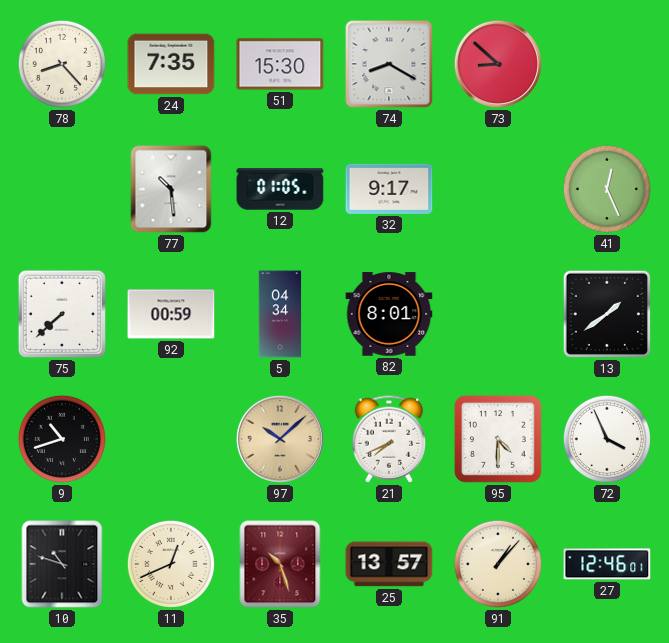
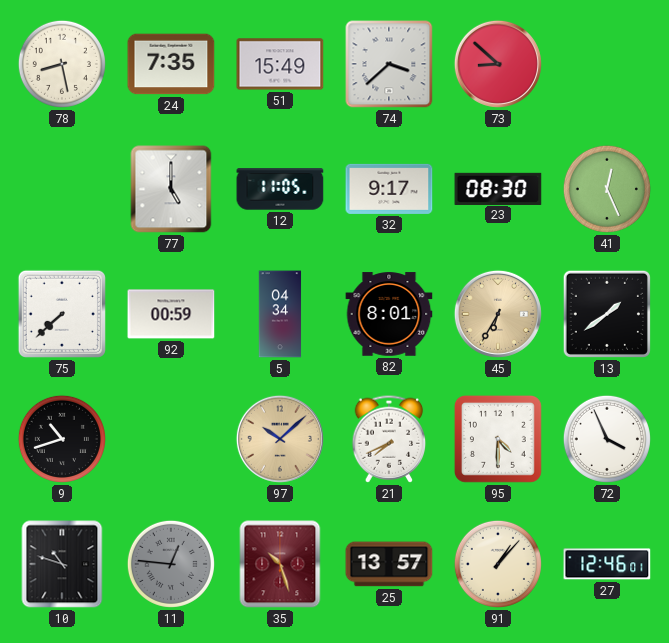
78: 8:23 -> 8:28 (62, 64)
51: 15:30 -> 15:49 (280, 64)
74: 8:20 -> 3:38 (389, 64)
77: 10:29 -> 5:00 (171, 189)
12: 01:05 -> 11:05 (280, 189)
23: none -> 08:30 (498, 188)
45: none -> 6:35 (498, 314)
11: 12:41 -> 12:46 (171, 564)
11 dial: cream -> grey (171, 564)
